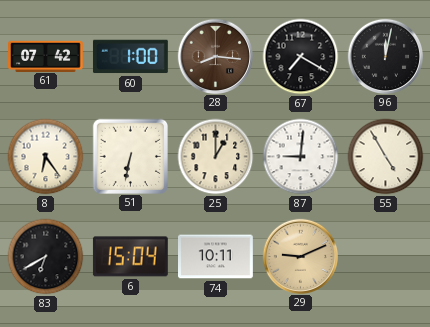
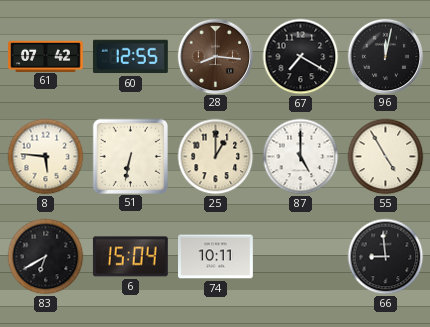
60: 1:00 -> 12:55 (130, 57)
8: 6:24 -> 5:46 (46, 157)
87: 9:01 -> 5:00 (301, 157)
29: 9:11 -> none (300, 256)
66: none -> 8:59 (386, 257)
